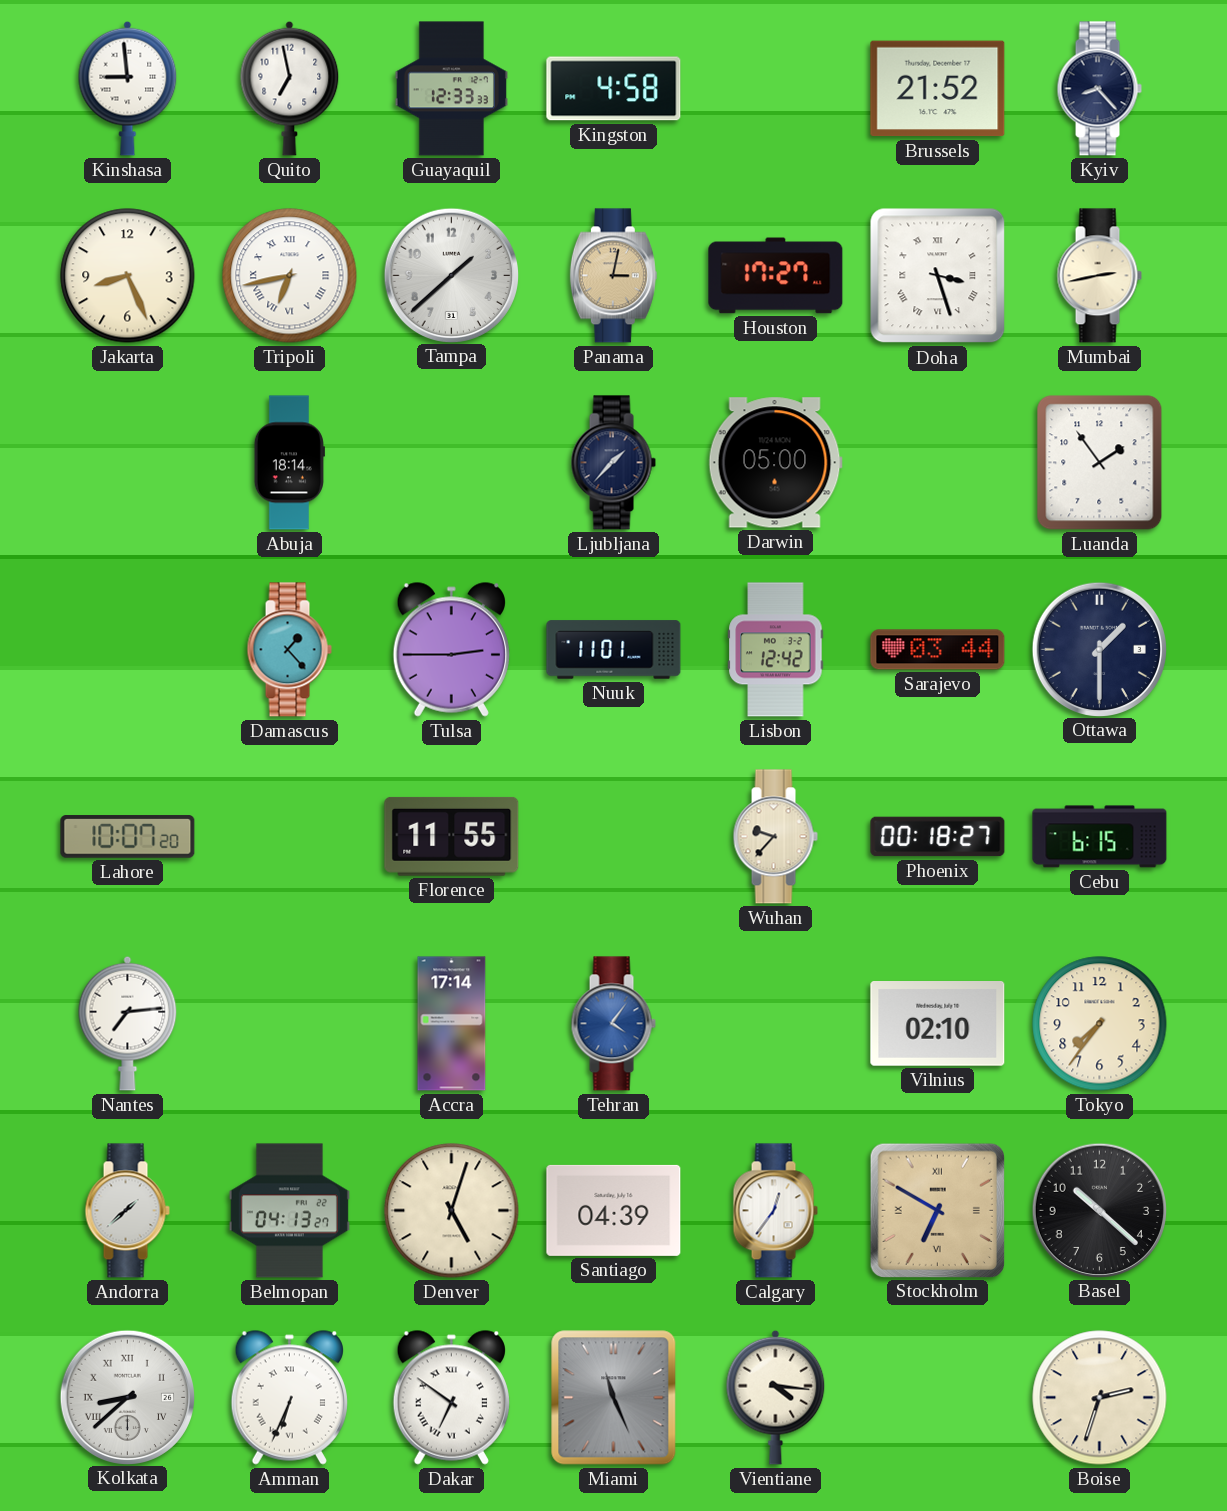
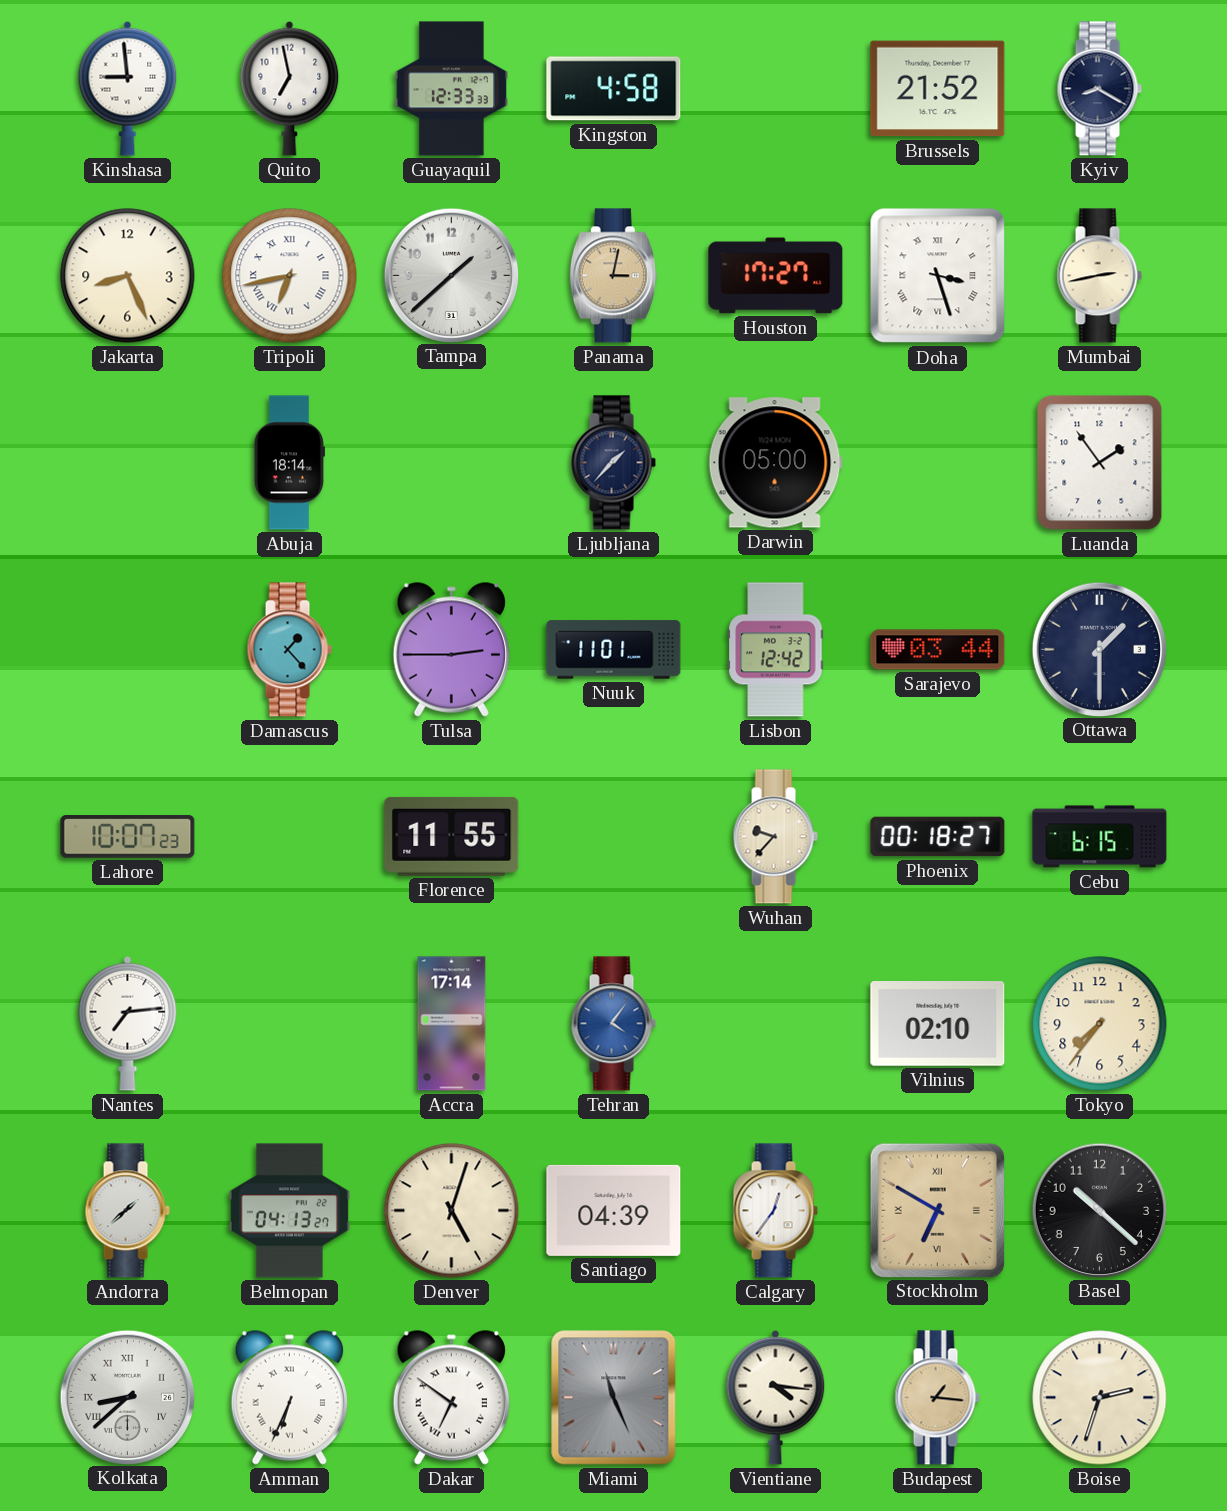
Kyiv: 8:23 -> 8:20 (1099, 89)
Lahore: 10:07:20 -> 10:07:23 (128, 837)
Budapest: none -> 1:16 (937, 1398)
